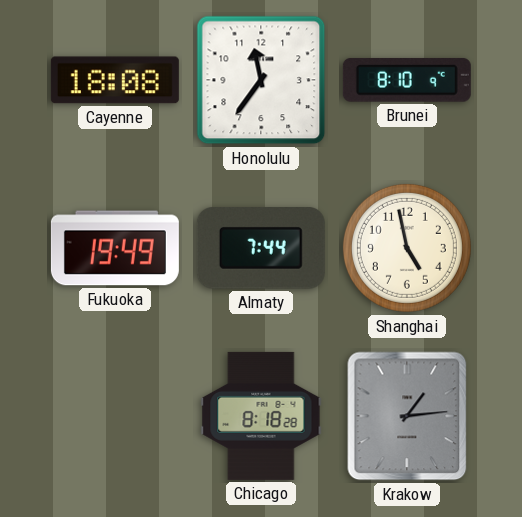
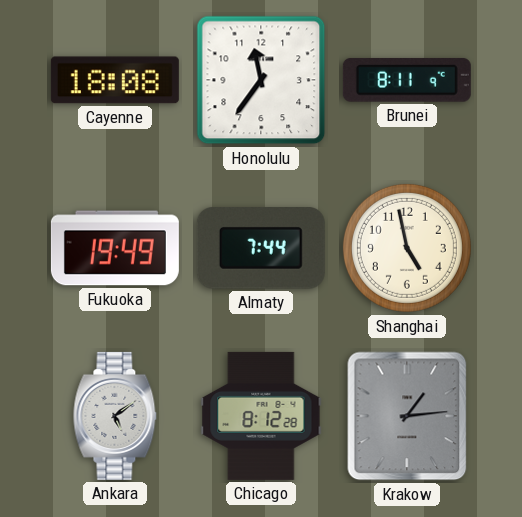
Brunei: 8:10 -> 8:11 (407, 80)
Ankara: none -> 5:09 (115, 416)
Chicago: 8:18 -> 8:12 (261, 416)
